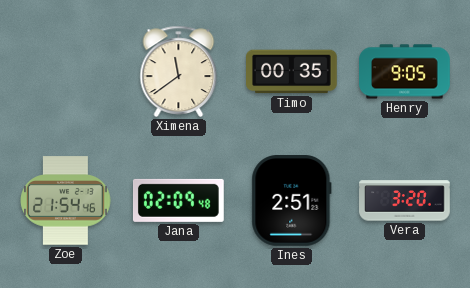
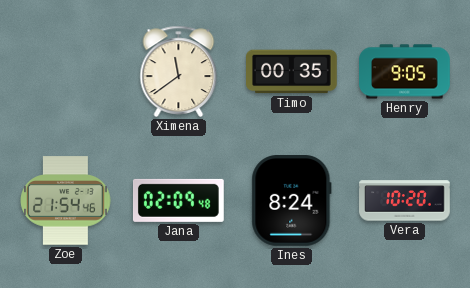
Ines: 2:51 -> 8:24 (292, 201)
Vera: 3:20 -> 10:20 (405, 201)
